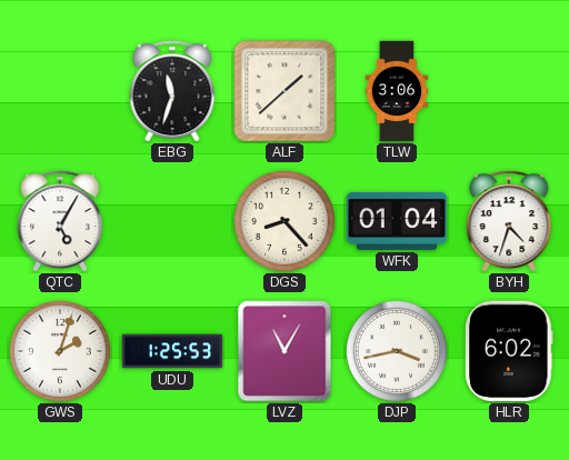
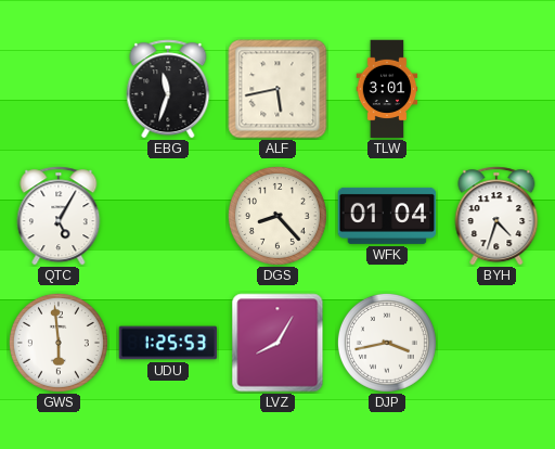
ALF: 1:38 -> 5:43 (277, 89)
TLW: 3:06 -> 3:01 (387, 89)
GWS: 2:03 -> 5:59 (59, 343)
LVZ: 11:05 -> 8:05 (277, 343)
HLR: 6:02 -> none (509, 351)
